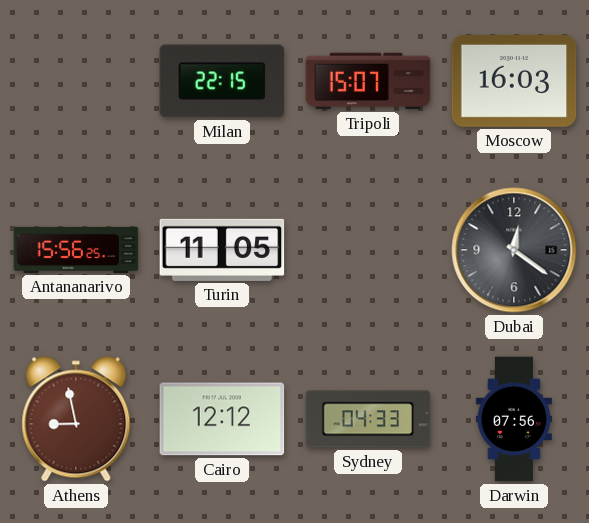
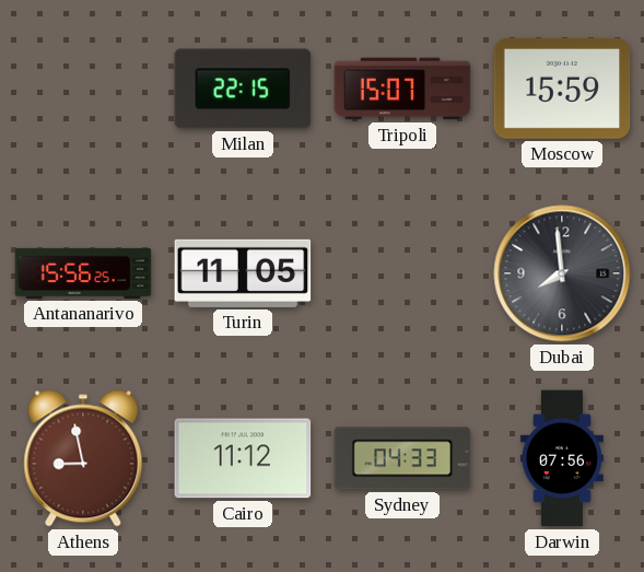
Moscow: 16:03 -> 15:59 (562, 89)
Dubai: 12:21 -> 7:59 (562, 273)
Cairo: 12:12 -> 11:12 (243, 458)
